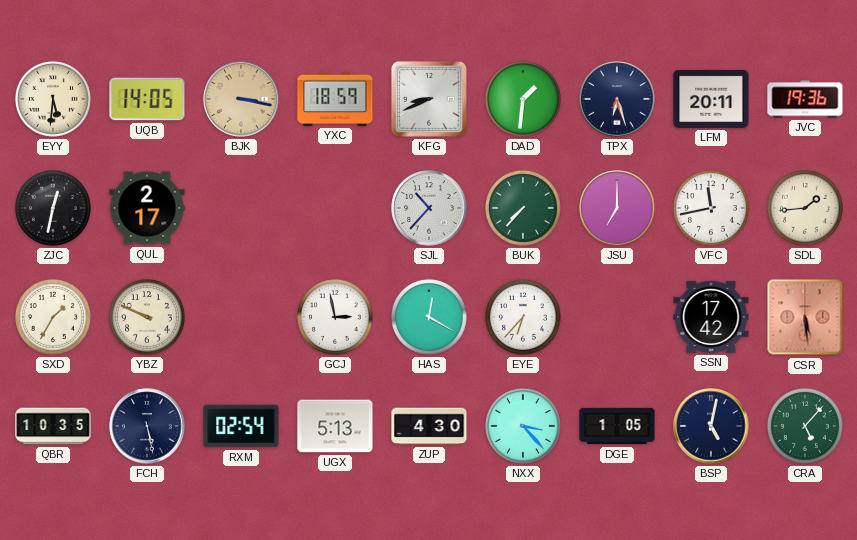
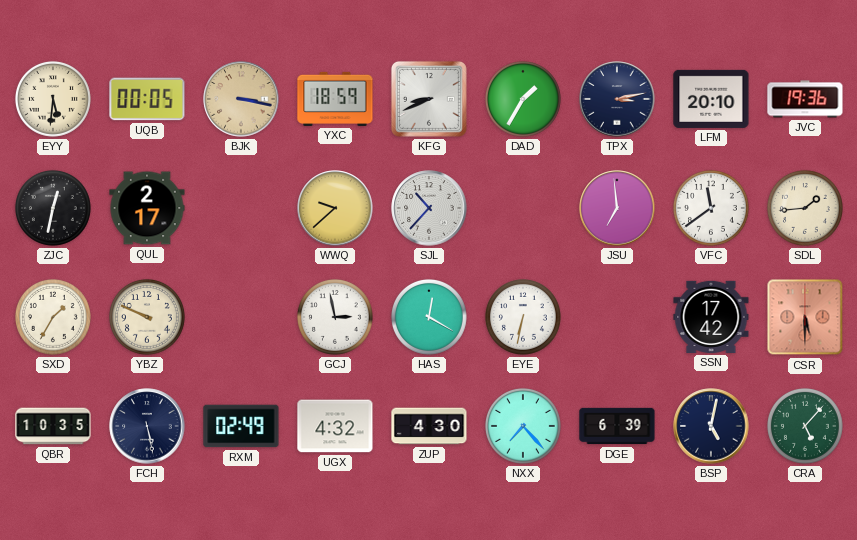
UQB: 14:05 -> 00:05 (147, 99)
DAD: 1:31 -> 1:35 (523, 99)
TPX: 6:27 -> 3:13 (617, 99)
LFM: 20:11 -> 20:10 (711, 99)
WWQ: none -> 9:38 (335, 208)
BUK: 7:37 -> none (523, 208)
JSU: 7:00 -> 6:59 (617, 208)
VFC: 11:43 -> 11:39 (711, 208)
EYE: 6:37 -> 6:32 (523, 317)
CSR: 5:29 -> 5:30 (805, 317)
RXM: 02:54 -> 02:49 (241, 426)
UGX: 5:13 -> 4:32 (335, 426)
NXX: 3:23 -> 7:23 (523, 426)
DGE: 1:05 -> 6:39 (617, 426)
